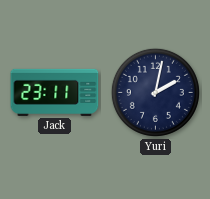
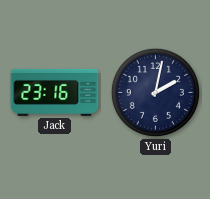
Jack: 23:11 -> 23:16 (55, 92)
